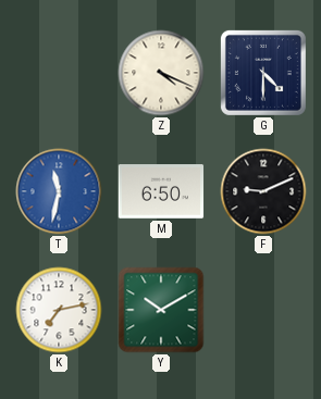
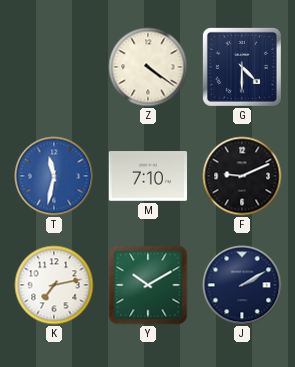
Z: 4:19 -> 4:21 (148, 67)
M: 6:50 -> 7:10 (148, 176)
J: none -> 2:10 (242, 285)
